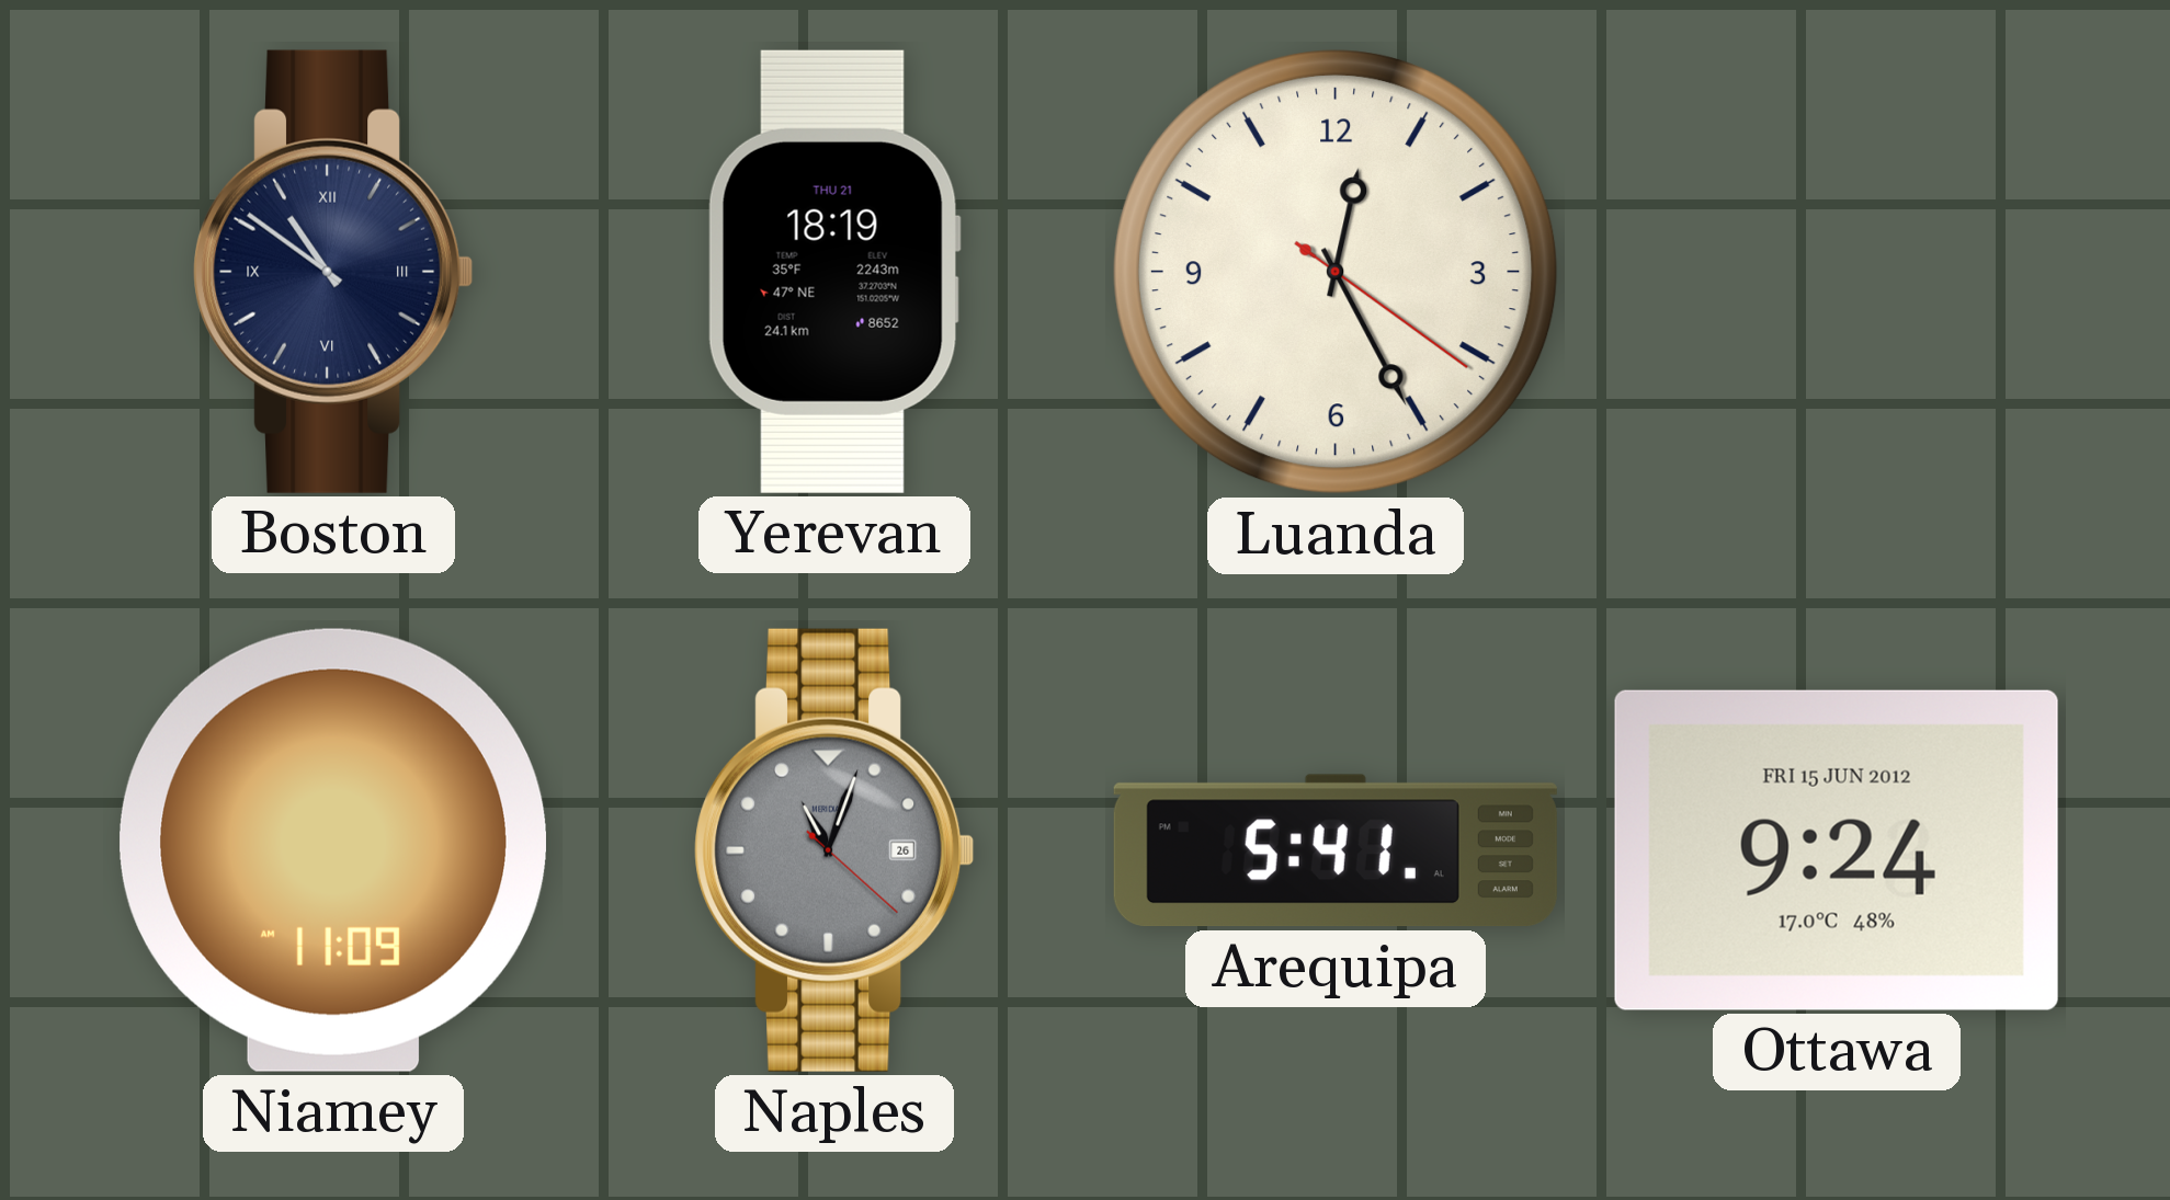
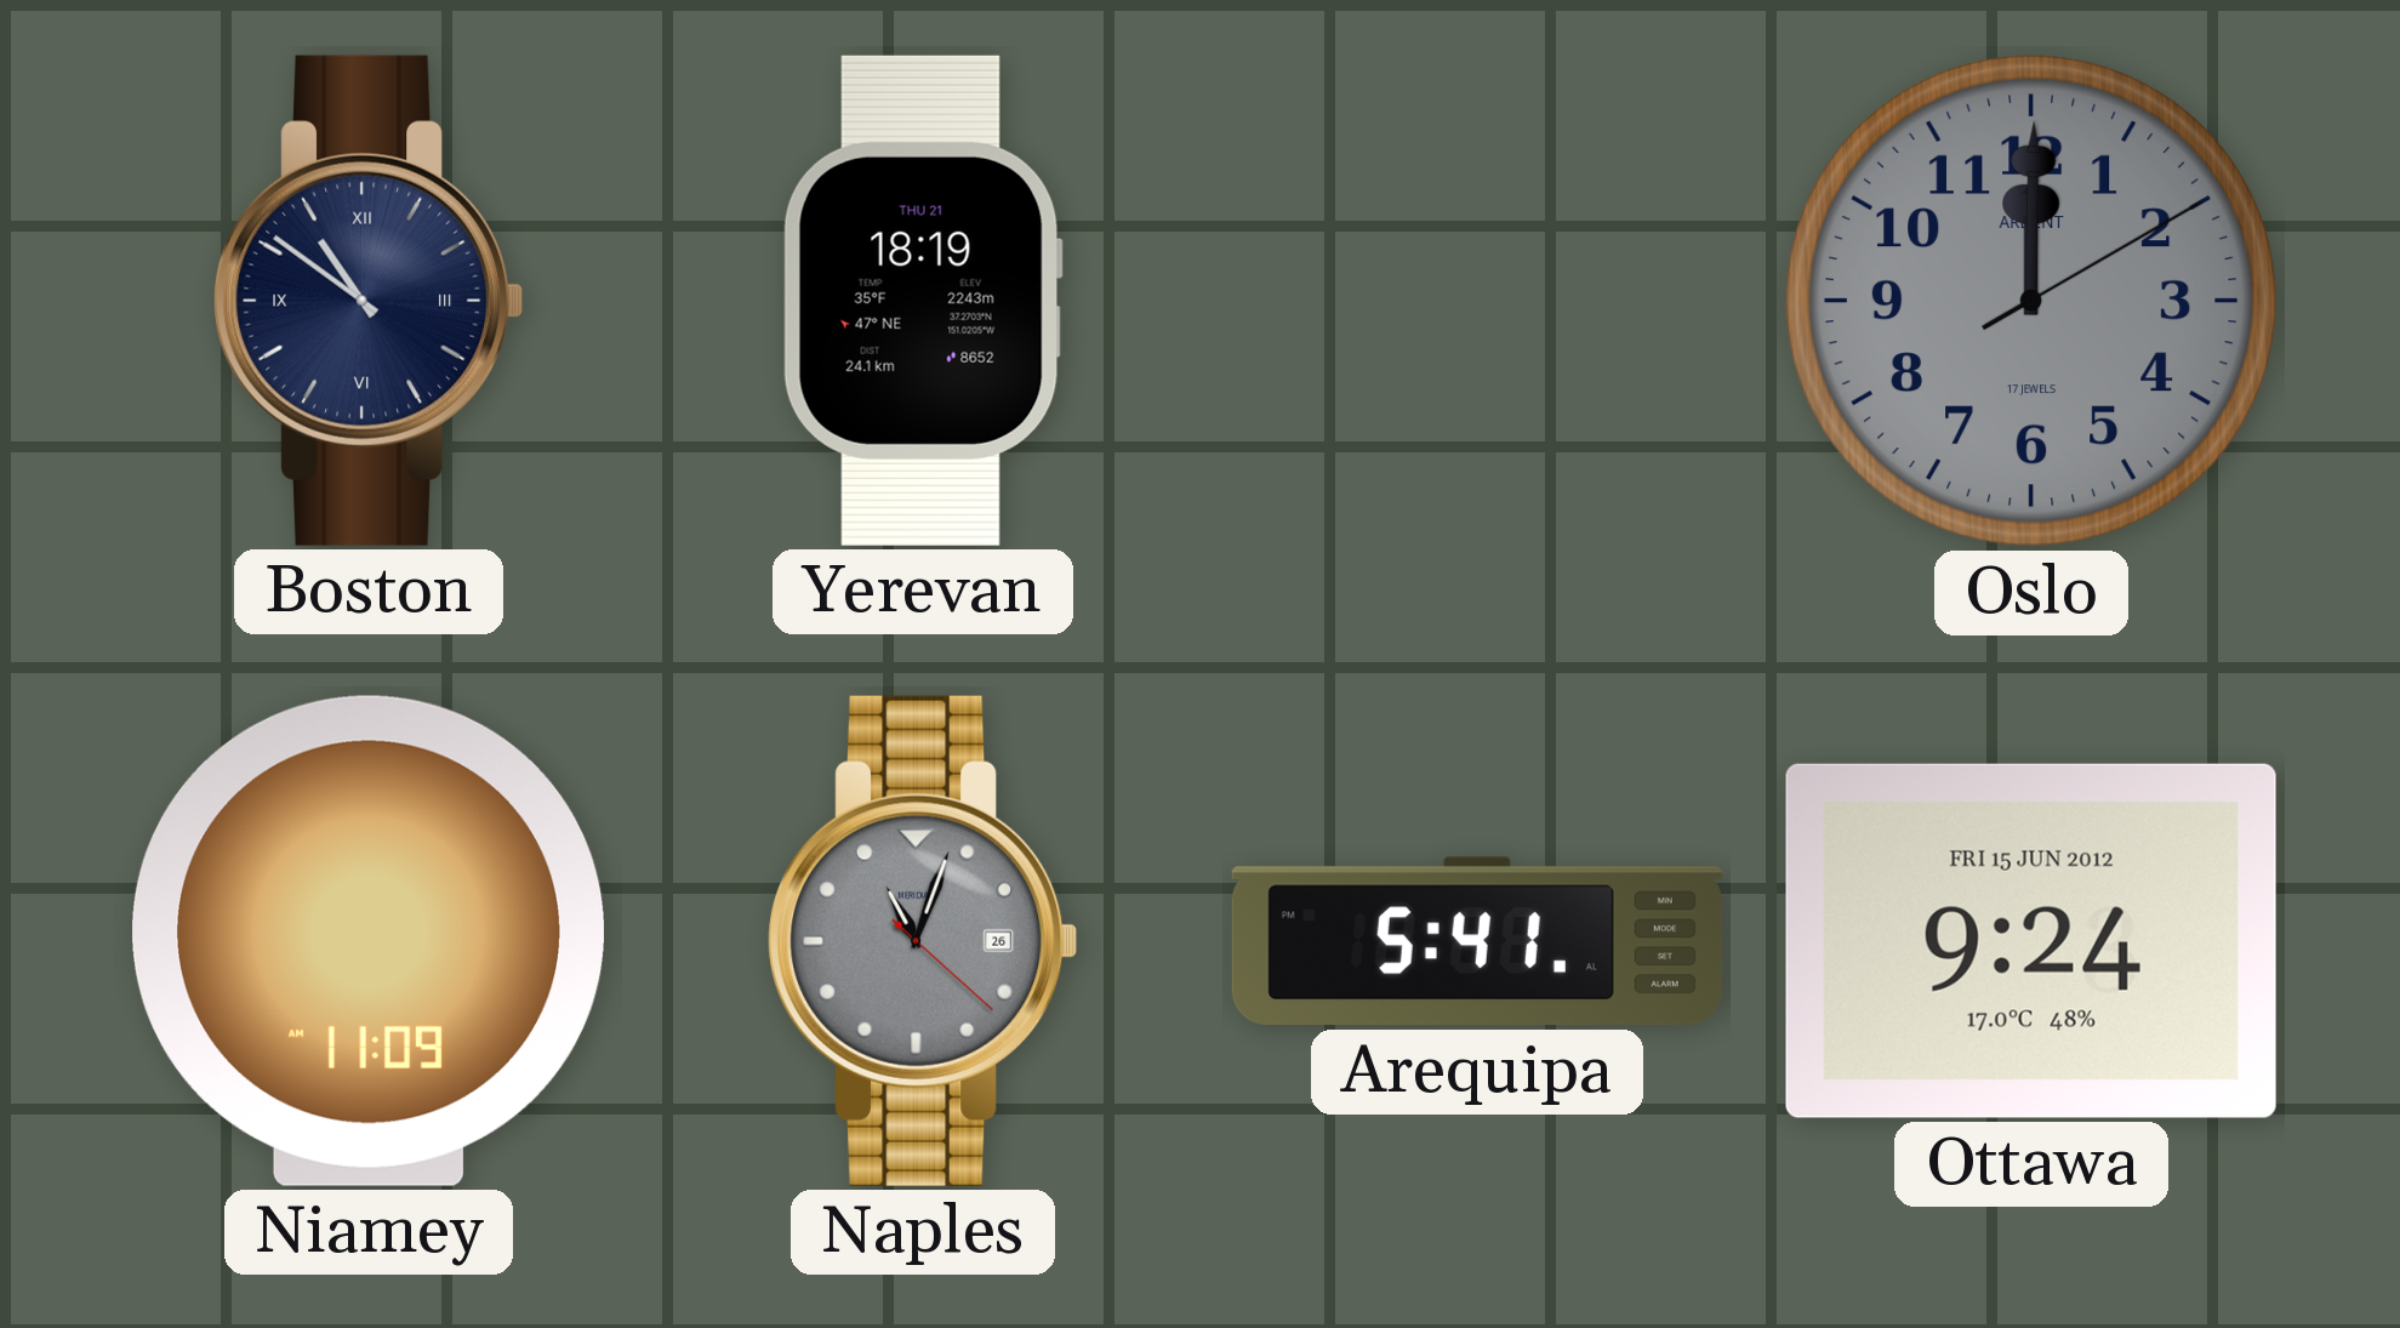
Luanda: 12:25 -> none (1336, 272)
Oslo: none -> 12:00 (2031, 301)
